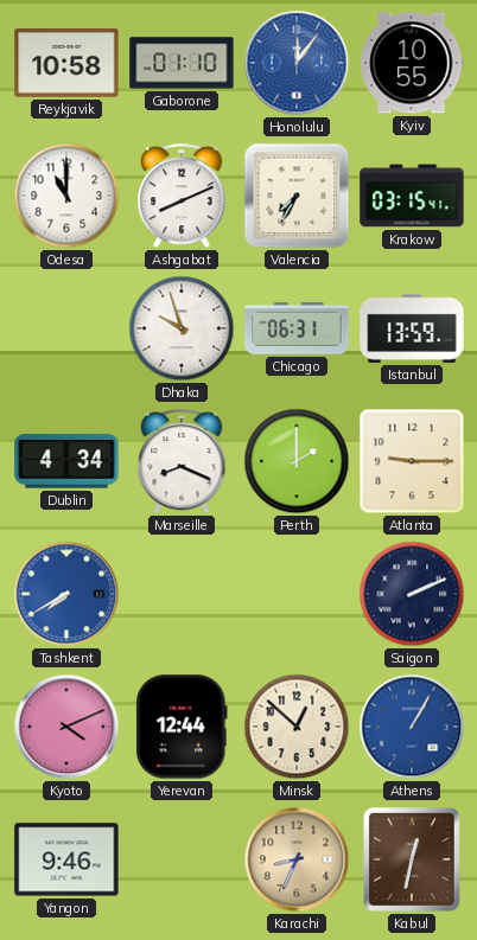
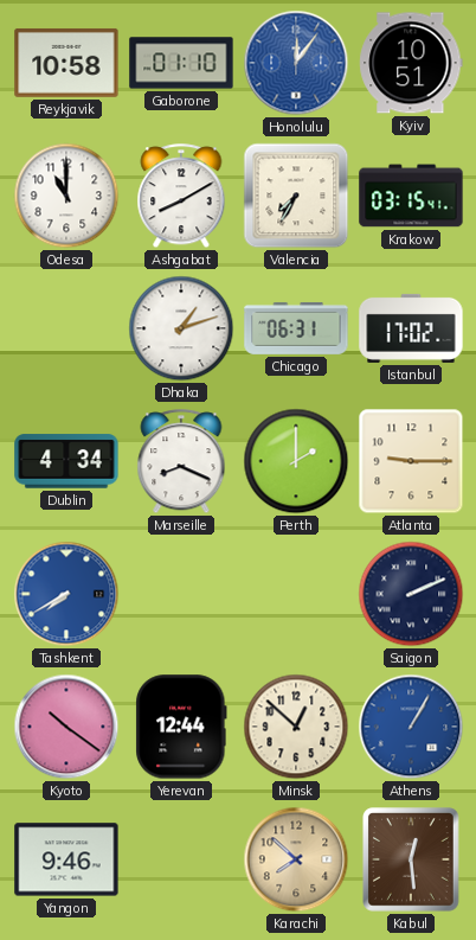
Kyiv: 10:55 -> 10:51 (411, 63)
Ashgabat: 8:11 -> 8:10 (181, 197)
Dhaka: 9:57 -> 1:12 (181, 328)
Istanbul: 13:59 -> 17:02 (411, 328)
Kyoto: 4:11 -> 10:21 (66, 727)
Karachi: 8:34 -> 7:52 (296, 859)
Kabul: 12:32 -> 12:29 (412, 859)
